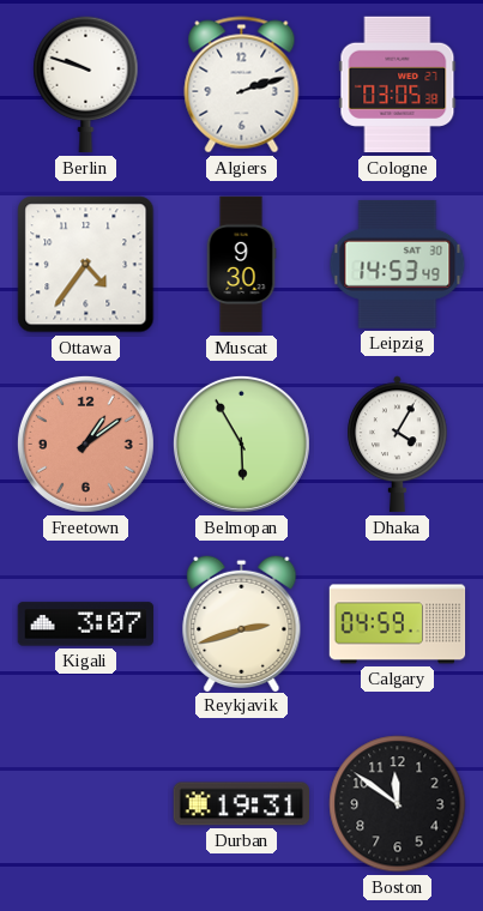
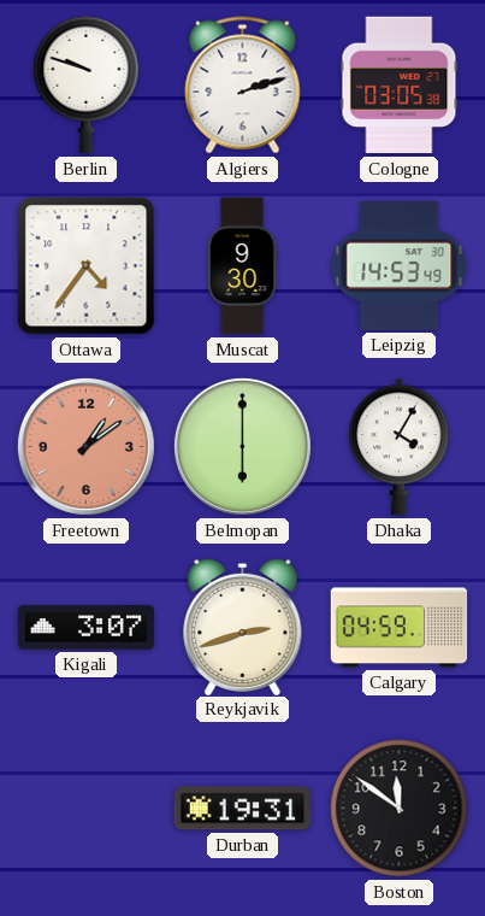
Belmopan: 5:55 -> 6:00 (242, 446)
